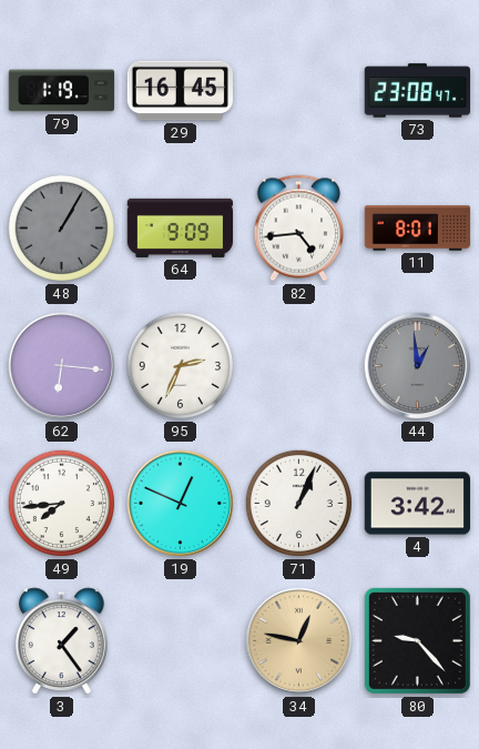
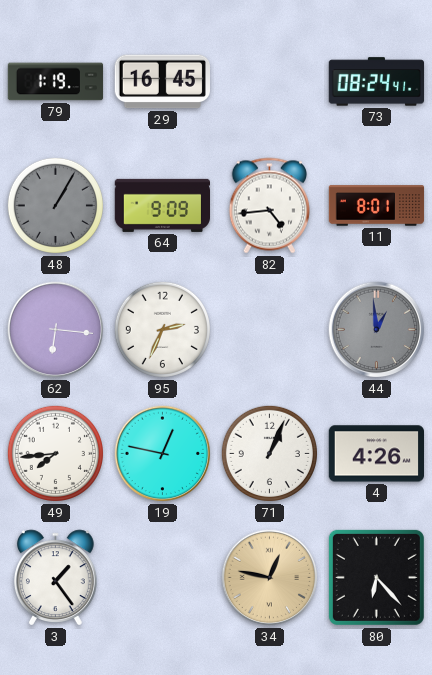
73: 23:08 -> 08:24 (377, 82)
19: 12:49 -> 12:47 (163, 454)
4: 3:42 -> 4:26 (376, 454)
80: 9:23 -> 6:23 (376, 577)
